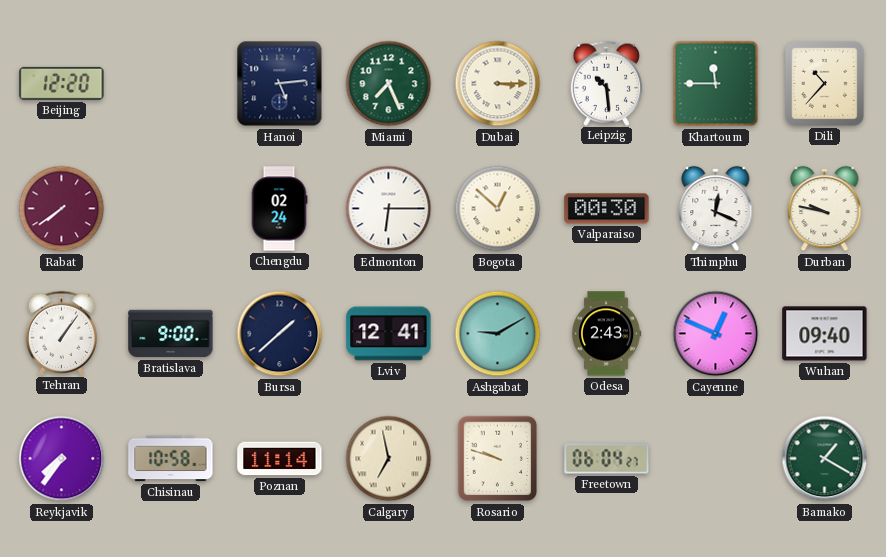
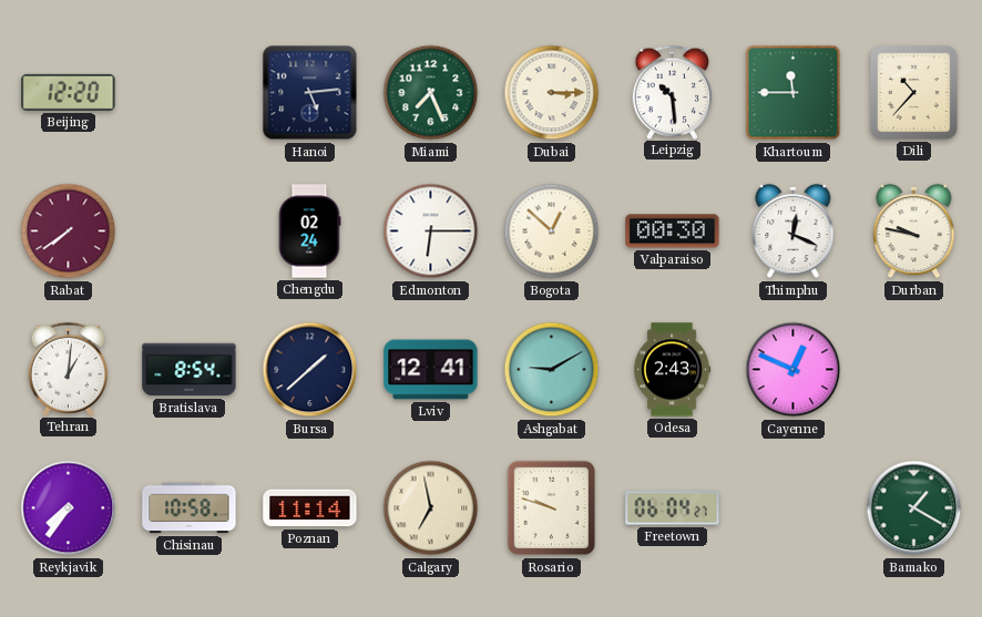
Tehran: 1:06 -> 1:01 (69, 369)
Bratislava: 9:00 -> 8:54 (190, 370)
Wuhan: 09:40 -> none (825, 334)
